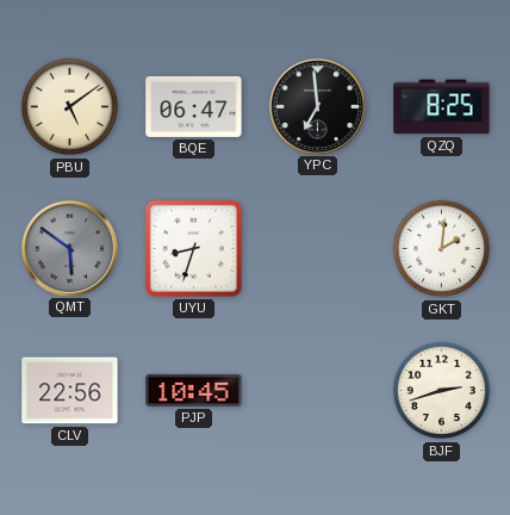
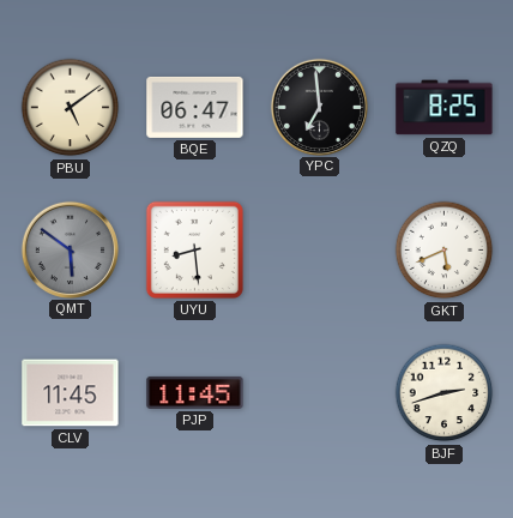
UYU: 8:33 -> 8:29 (194, 249)
GKT: 2:01 -> 5:41 (445, 251)
CLV: 22:56 -> 11:45 (71, 393)
PJP: 10:45 -> 11:45 (195, 392)
